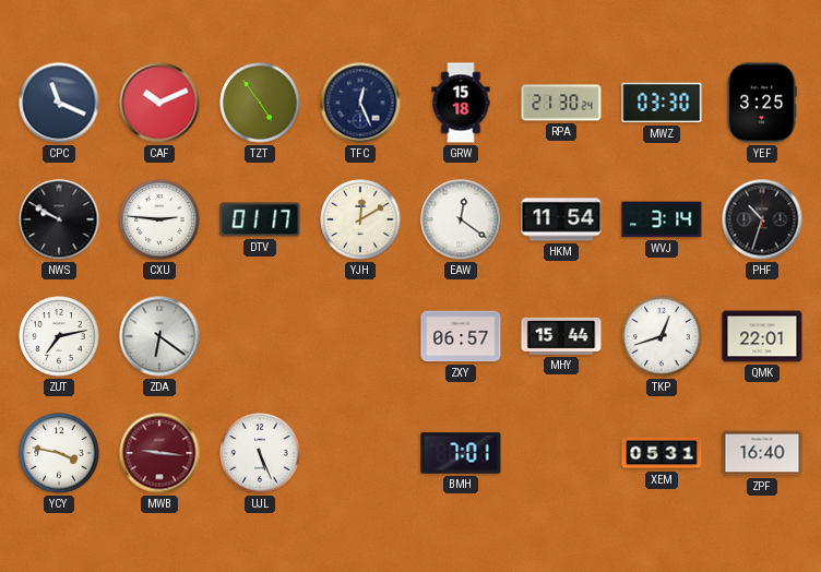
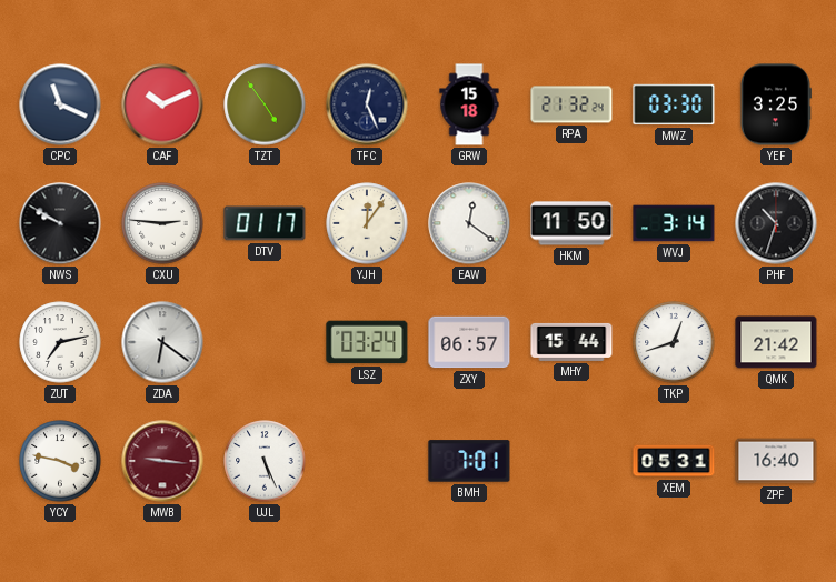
RPA: 21:30 -> 21:32 (571, 104)
YJH: 12:10 -> 12:06 (367, 223)
HKM: 11:54 -> 11:50 (571, 223)
LSZ: none -> 03:24 (367, 342)
QMK: 22:01 -> 21:42 (776, 342)
